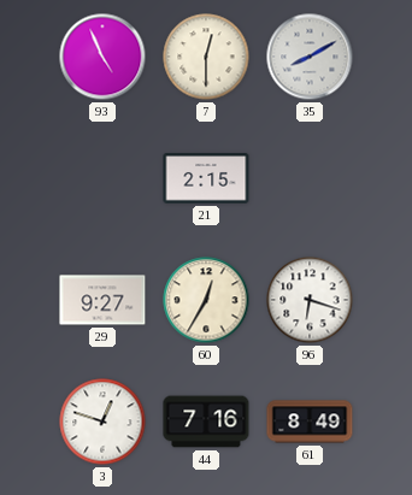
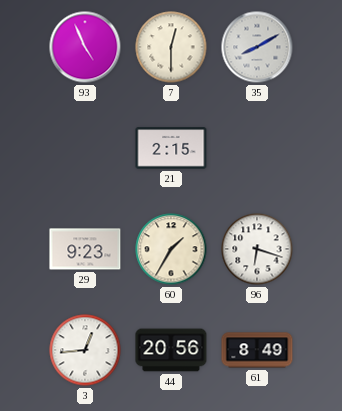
29: 9:27 -> 9:23 (85, 249)
60: 12:35 -> 1:35 (171, 249)
3: 12:48 -> 12:44 (85, 350)
44: 7:16 -> 20:56 (171, 350)
